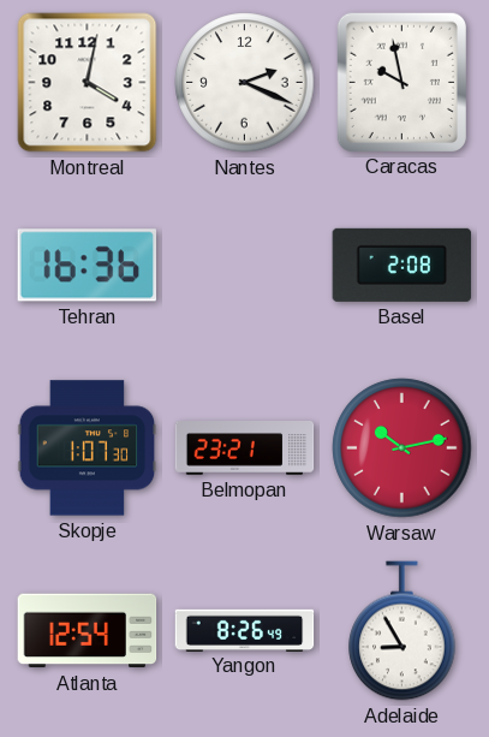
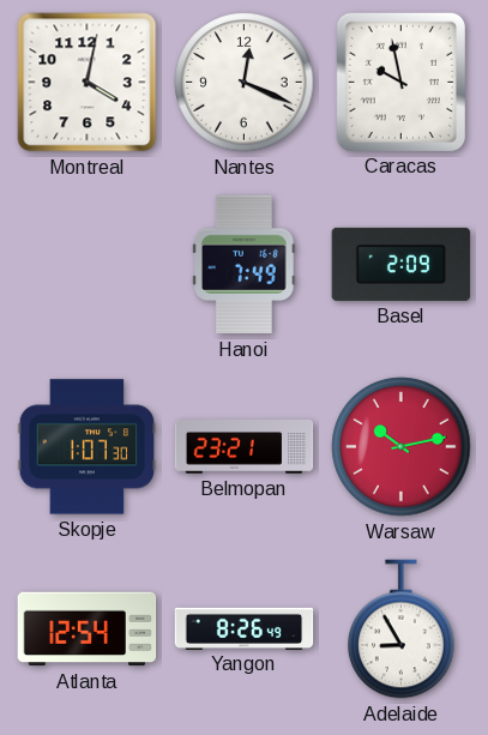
Nantes: 2:19 -> 12:19 (245, 83)
Tehran: 16:36 -> none (87, 266)
Hanoi: none -> 7:49 (245, 265)
Basel: 2:08 -> 2:09 (402, 264)
